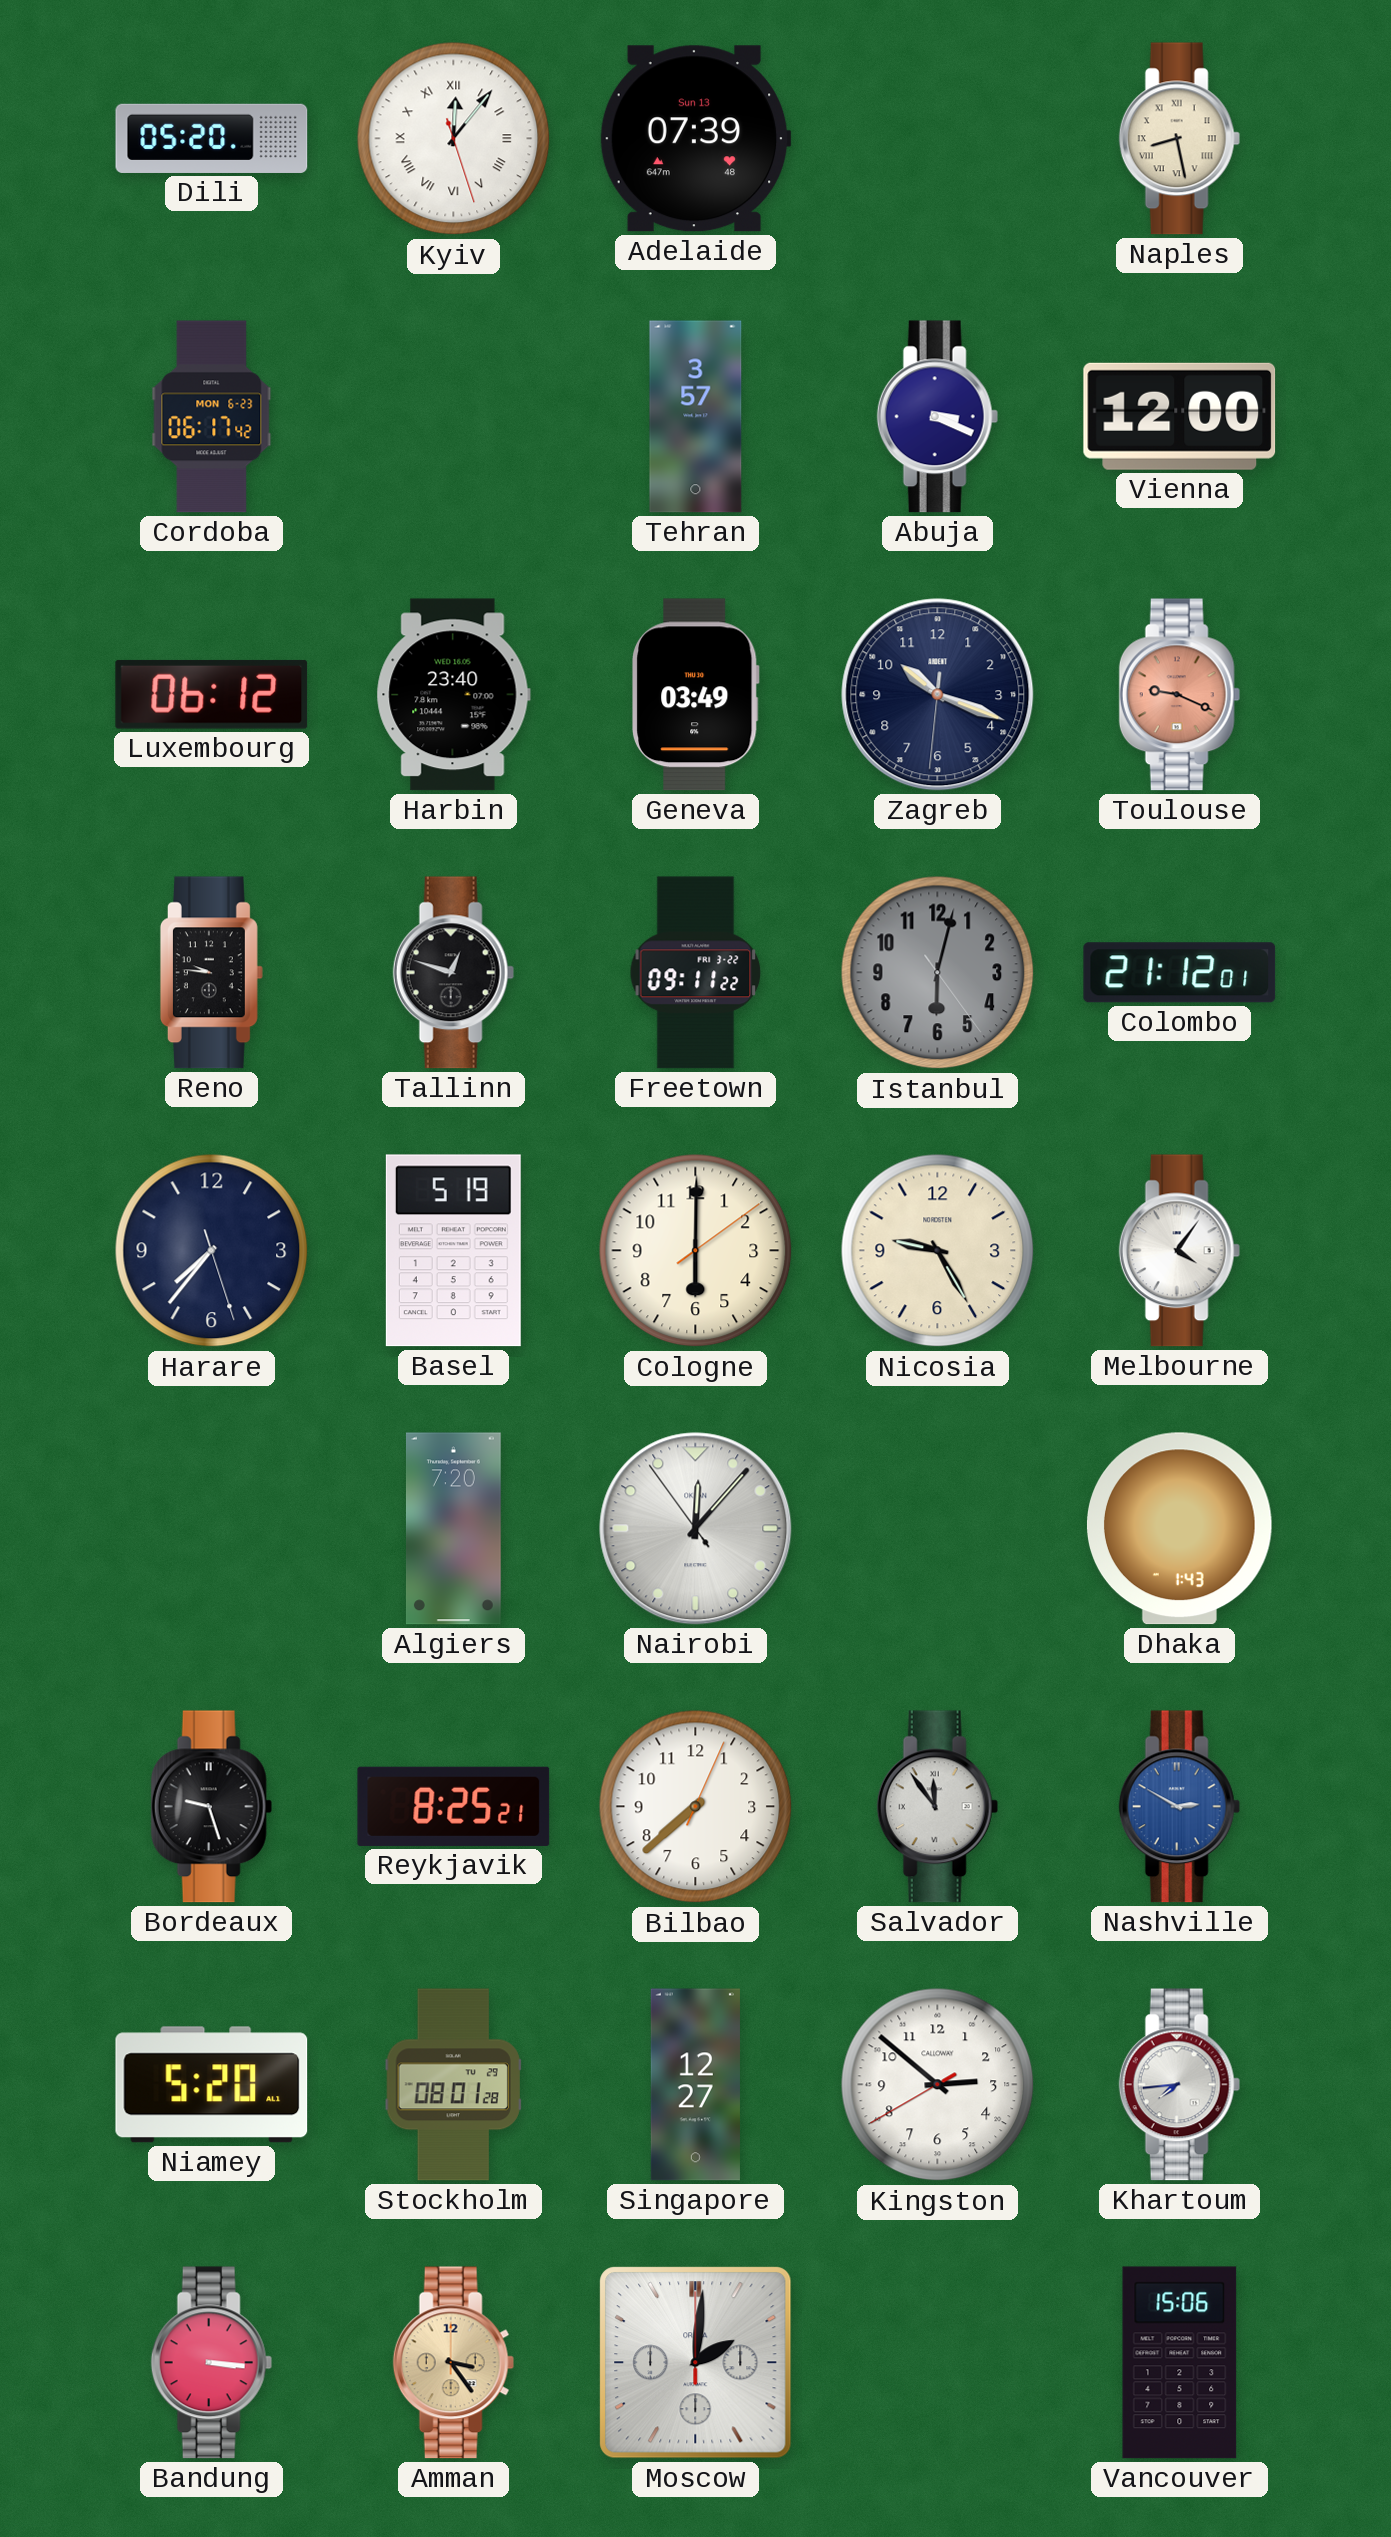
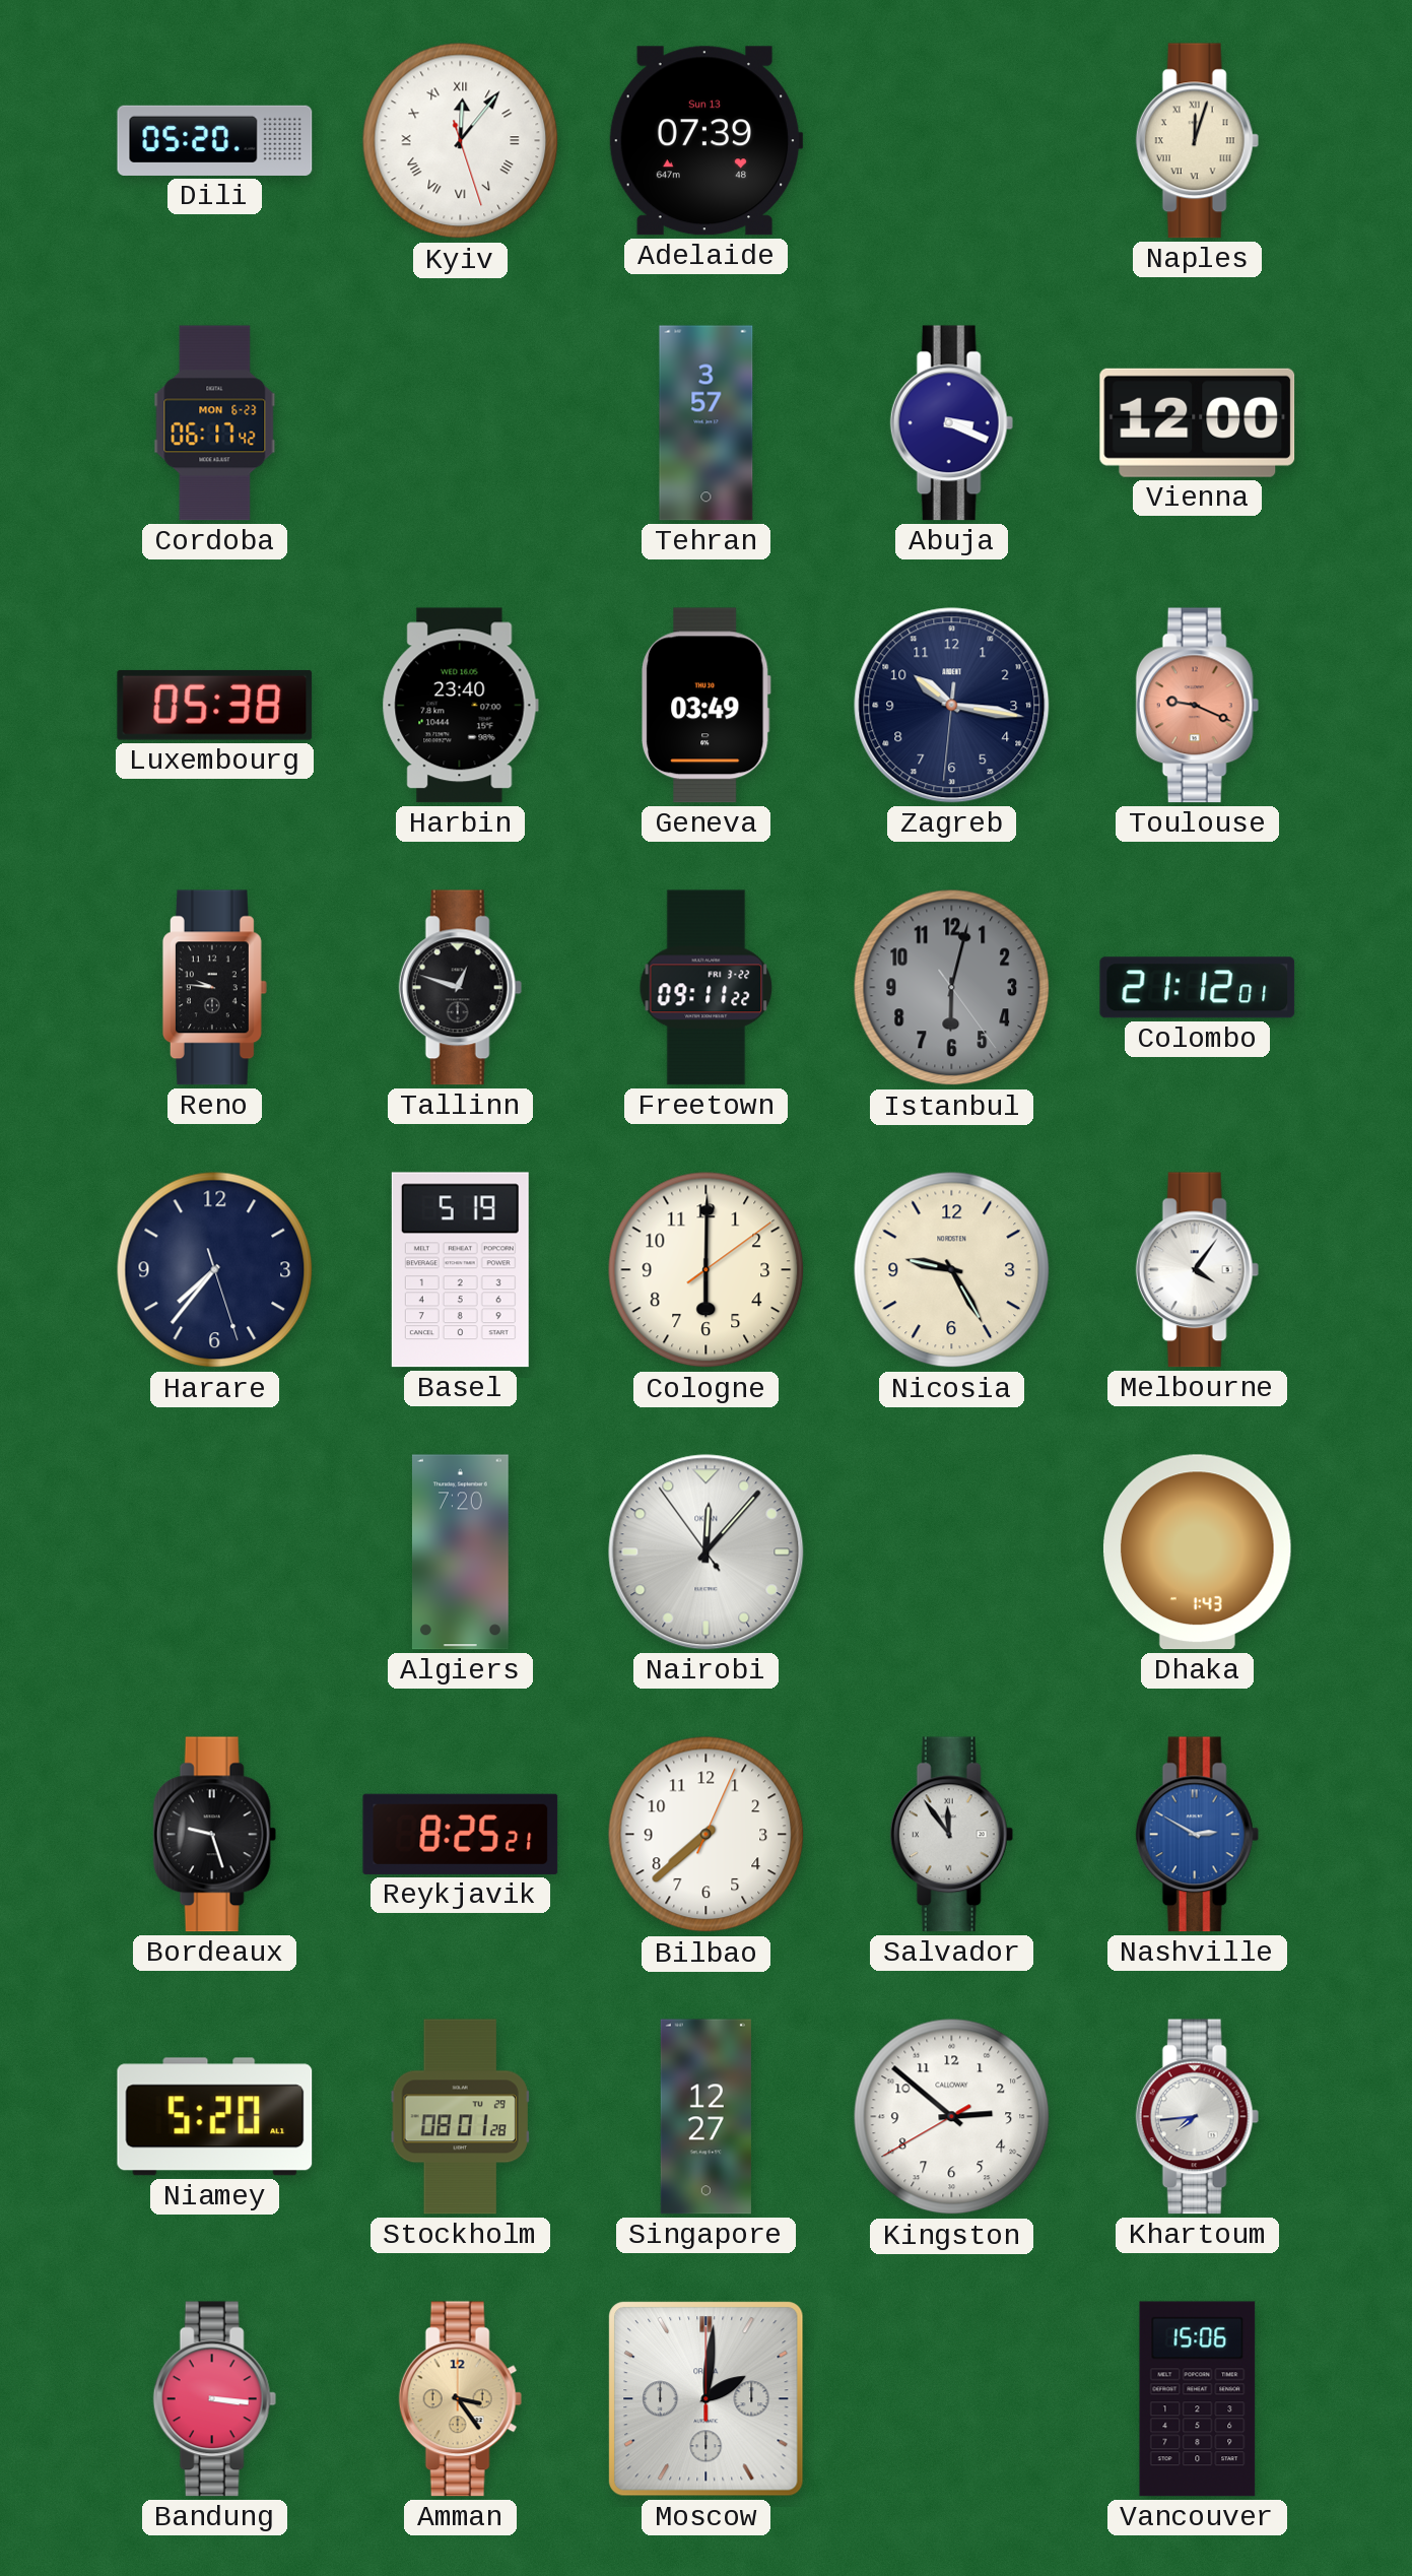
Naples: 8:28 -> 12:03 (1197, 141)
Luxembourg: 06:12 -> 05:38 (215, 705)
Zagreb: 10:18 -> 10:16 (952, 706)
